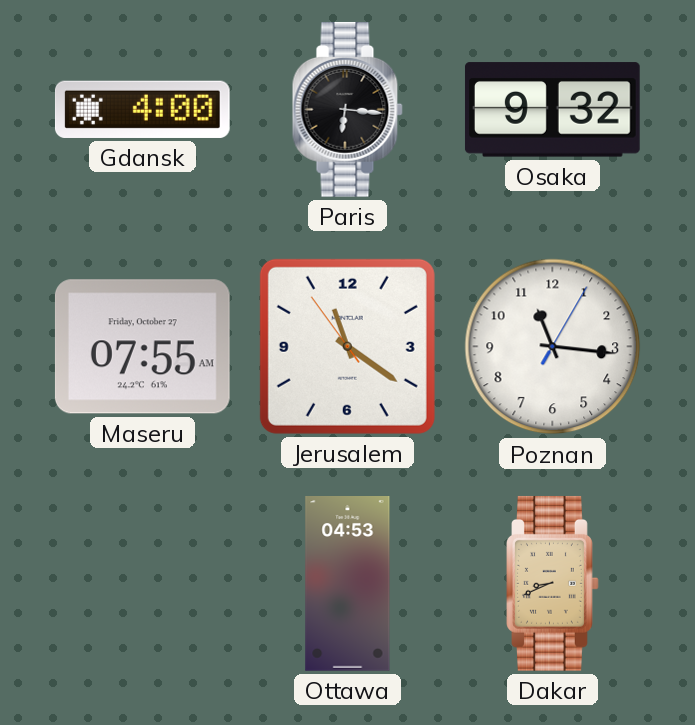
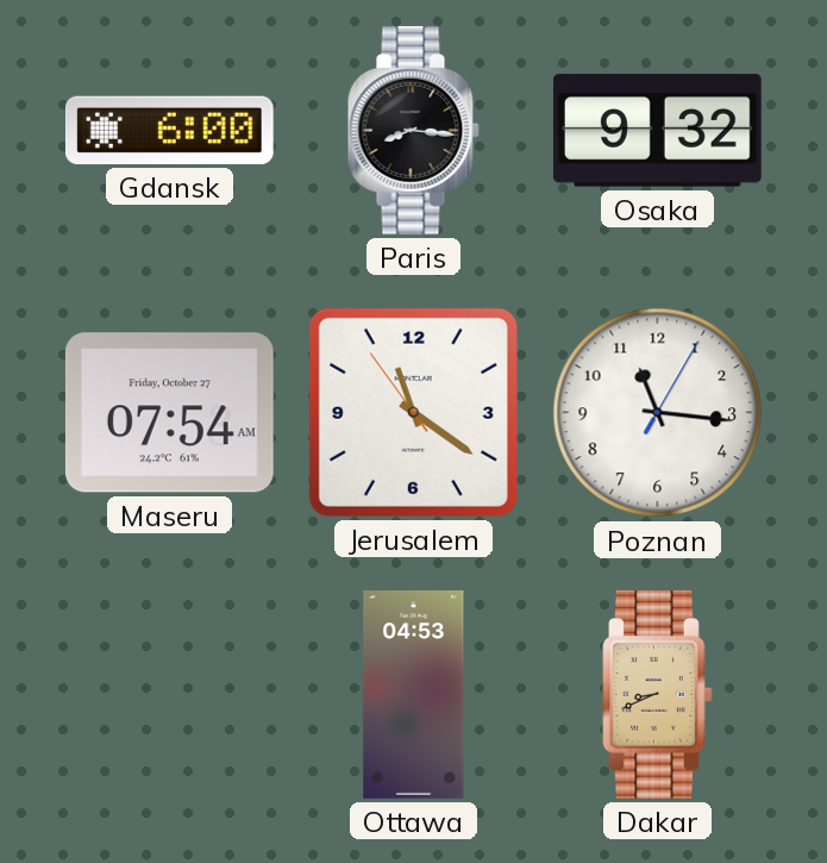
Gdansk: 4:00 -> 6:00 (169, 130)
Paris: 6:16 -> 8:16 (413, 130)
Maseru: 07:55 -> 07:54 (169, 413)
